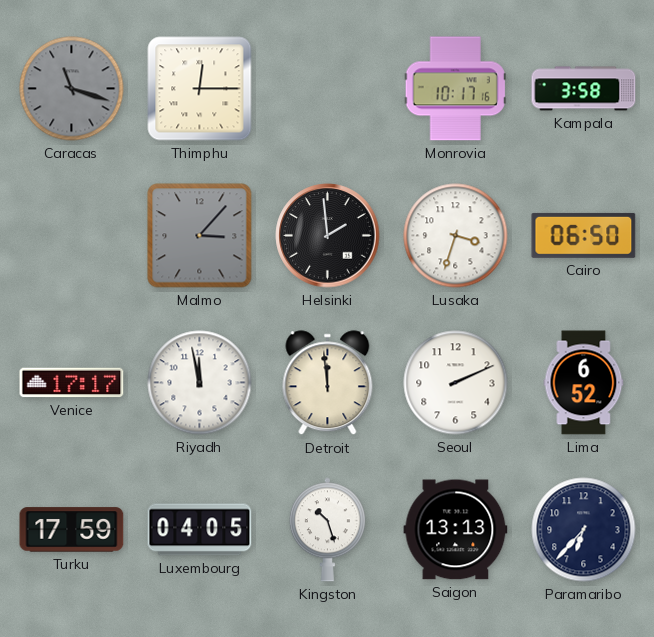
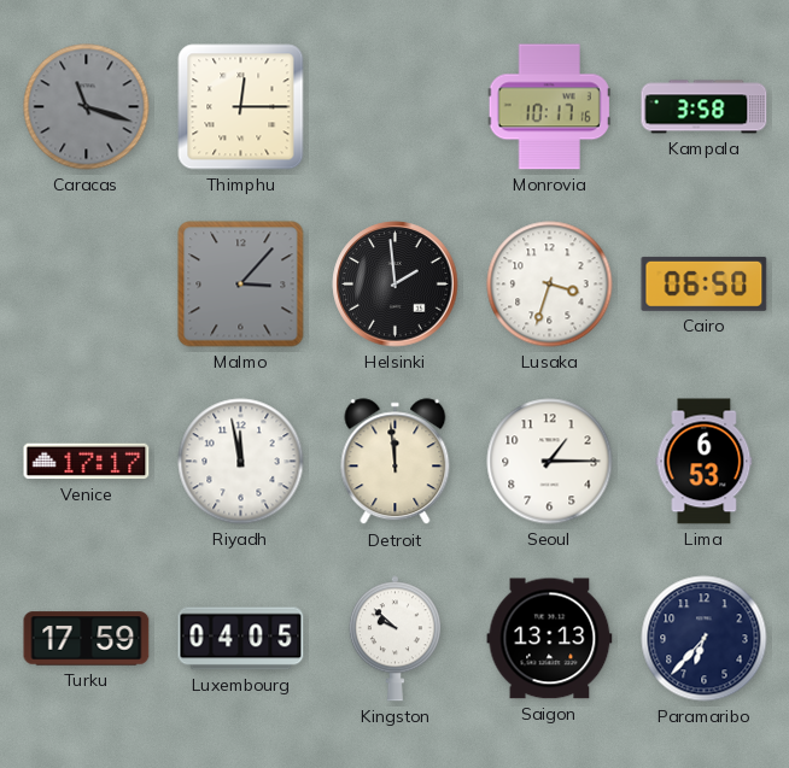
Seoul: 2:11 -> 1:15 (550, 462)
Lima: 6:52 -> 6:53 (705, 462)
Kingston: 10:27 -> 9:52 (394, 639)
